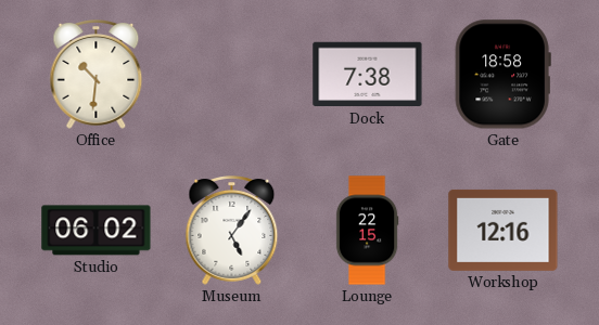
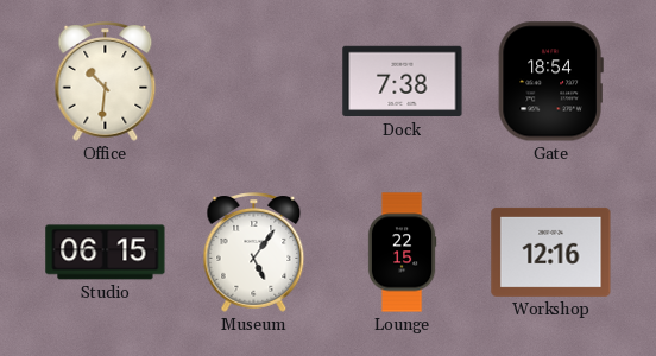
Gate: 18:58 -> 18:54 (550, 82)
Studio: 06:02 -> 06:15 (106, 253)
